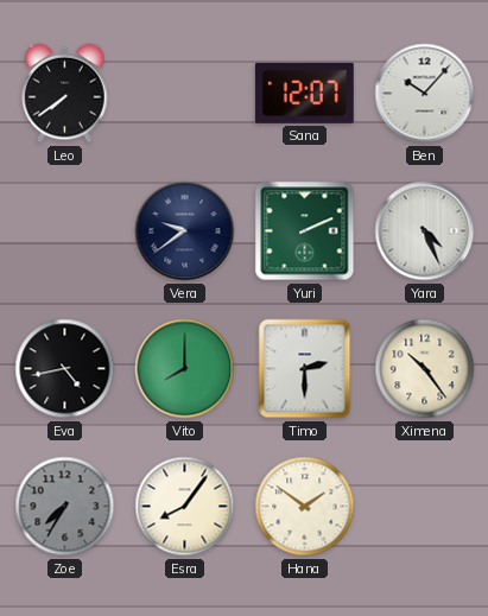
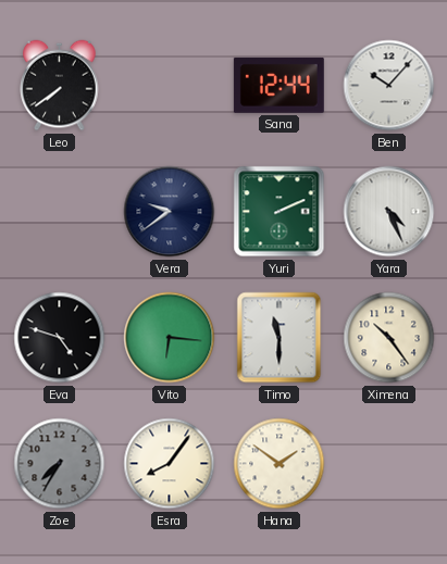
Sana: 12:07 -> 12:44 (278, 85)
Eva: 4:43 -> 4:48 (60, 338)
Vito: 8:00 -> 6:16 (170, 338)
Timo: 2:30 -> 11:30 (280, 338)
